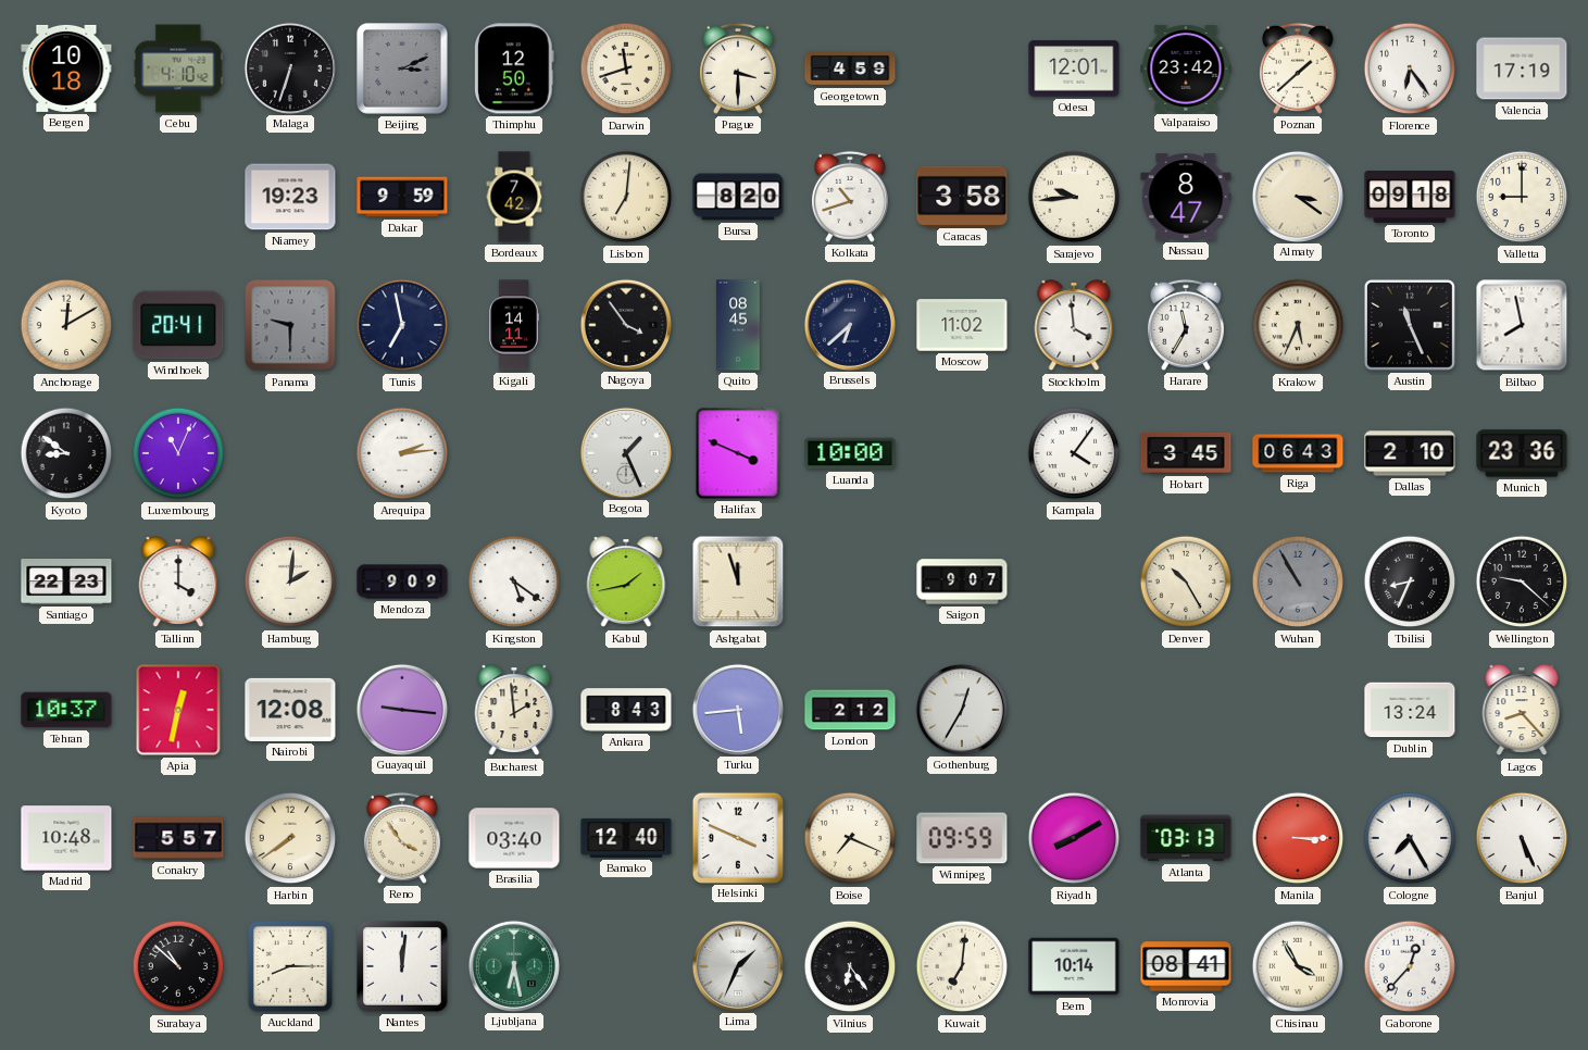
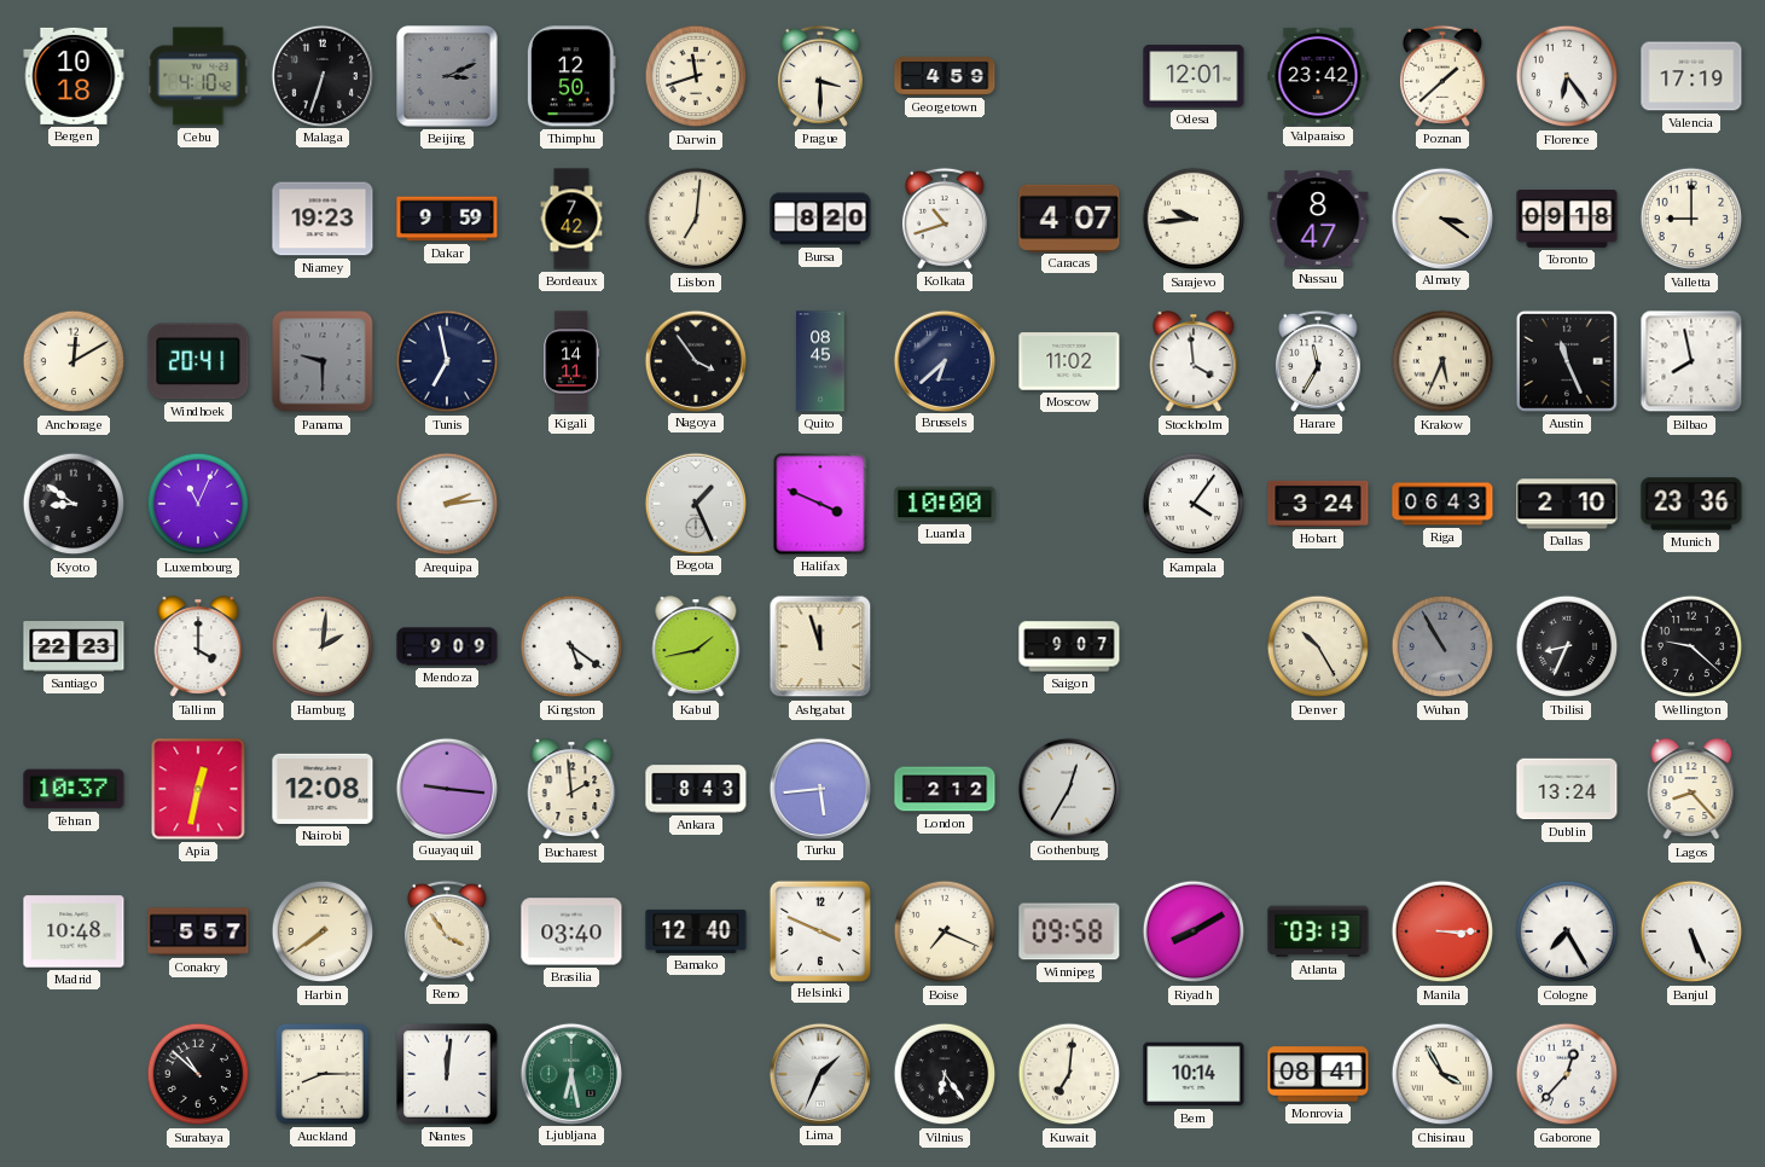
Caracas: 3:58 -> 4:07 (1069, 217)
Hobart: 3:45 -> 3:24 (1318, 504)
Winnipeg: 09:59 -> 09:58 (1069, 931)
